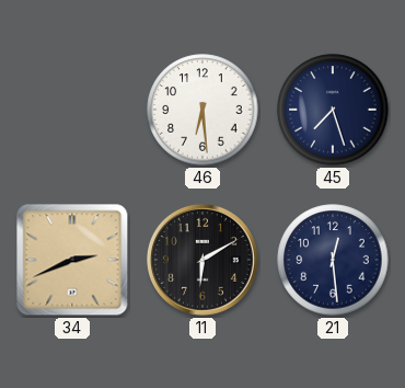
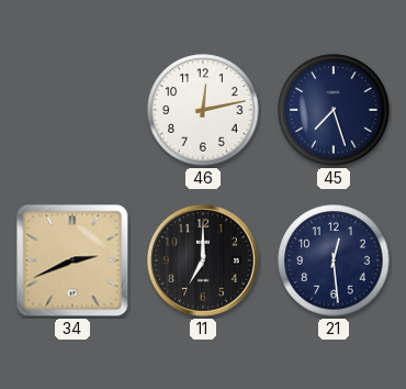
46: 6:29 -> 12:13 (203, 110)
11: 6:10 -> 7:00 (203, 260)
